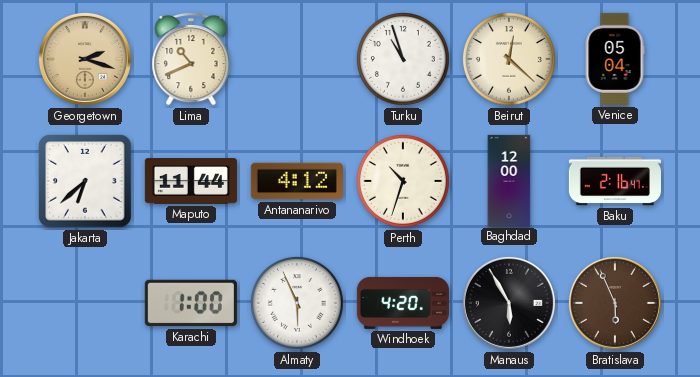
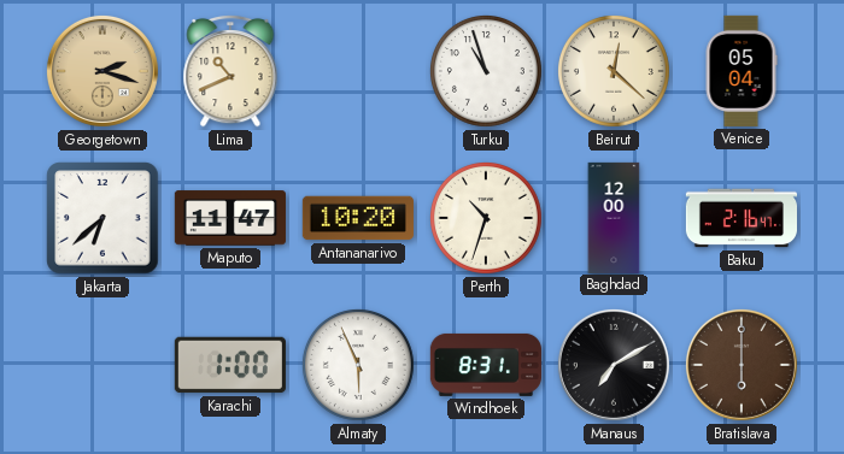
Maputo: 11:44 -> 11:47 (230, 218)
Antananarivo: 4:12 -> 10:20 (358, 218)
Windhoek: 4:20 -> 8:31 (486, 365)
Manaus: 5:55 -> 7:10 (614, 365)
Bratislava: 5:56 -> 6:00 (742, 365)
